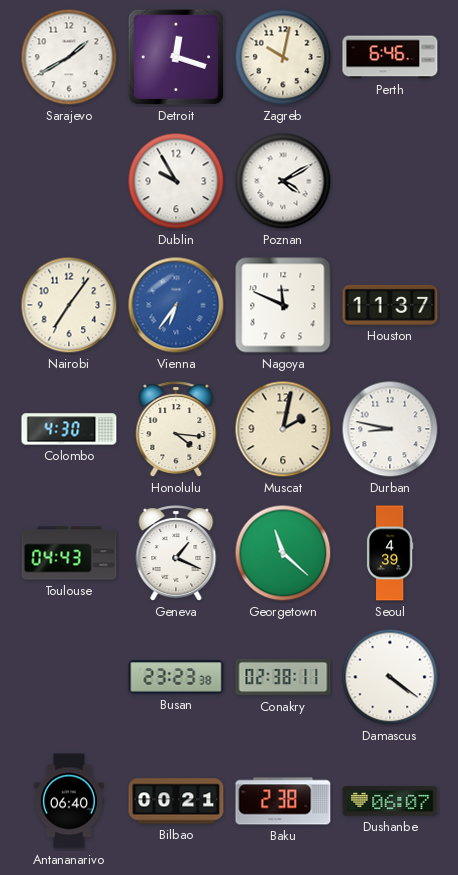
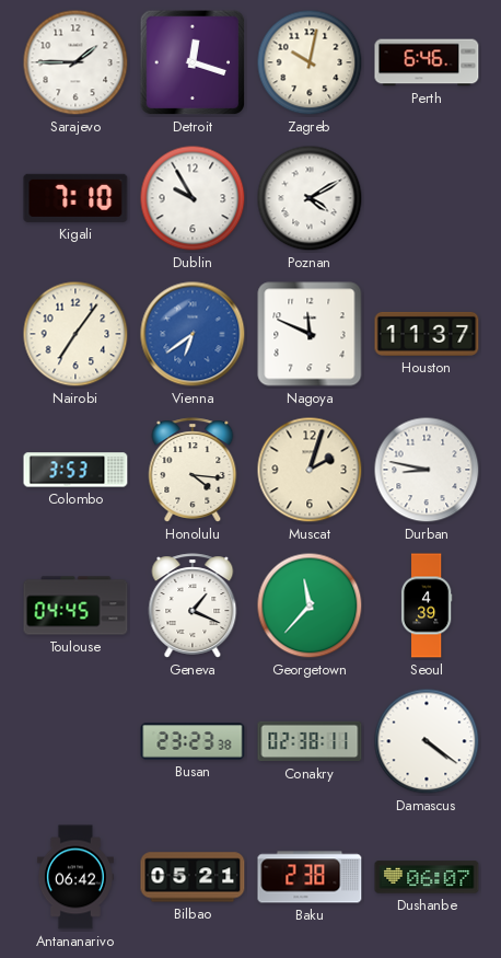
Sarajevo: 1:40 -> 1:45 (75, 62)
Kigali: none -> 7:10 (75, 198)
Vienna: 6:36 -> 6:39 (193, 334)
Colombo: 4:30 -> 3:53 (75, 470)
Muscat: 2:02 -> 2:03 (310, 470)
Toulouse: 04:43 -> 04:45 (75, 605)
Georgetown: 11:22 -> 11:37 (310, 605)
Antananarivo: 06:40 -> 06:42 (75, 877)
Bilbao: 00:21 -> 05:21 (193, 877)
